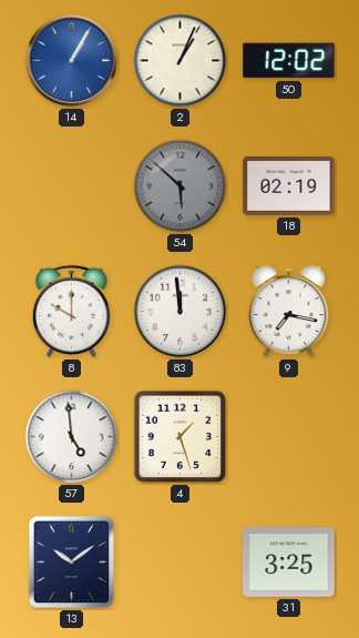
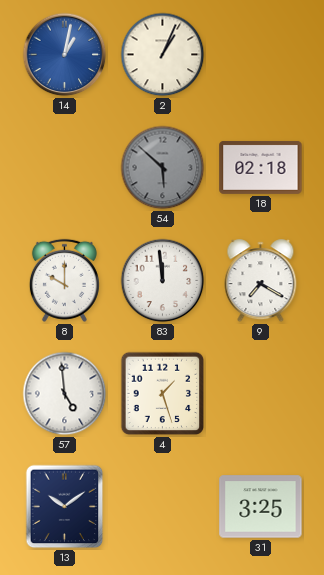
14: 1:05 -> 1:02 (65, 55)
50: 12:02 -> none (289, 61)
18: 02:19 -> 02:18 (261, 167)
9: 7:17 -> 7:20 (261, 281)
